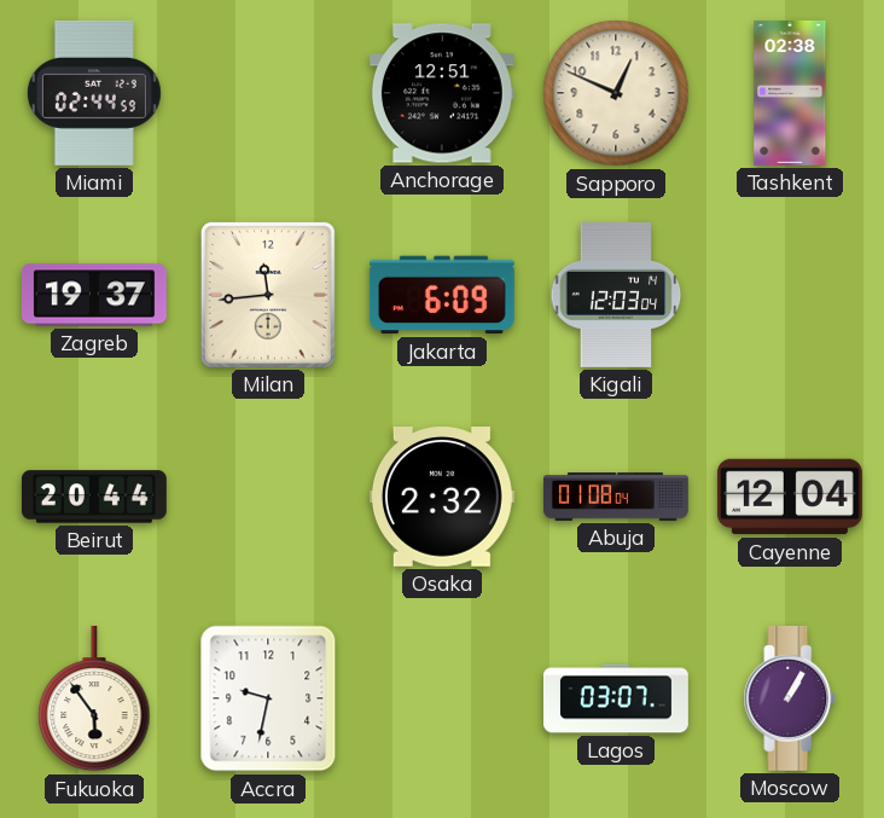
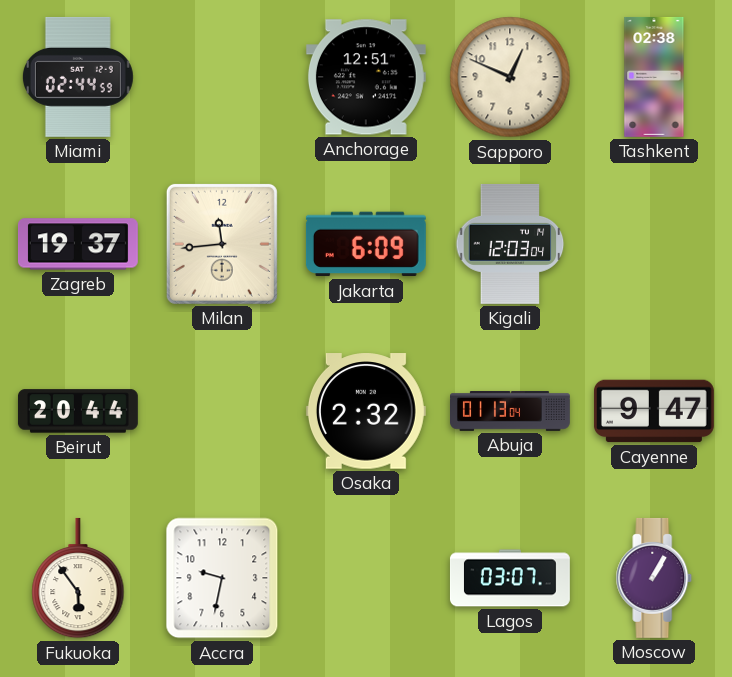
Abuja: 01:08 -> 01:13 (511, 412)
Cayenne: 12:04 -> 9:47 (654, 411)
